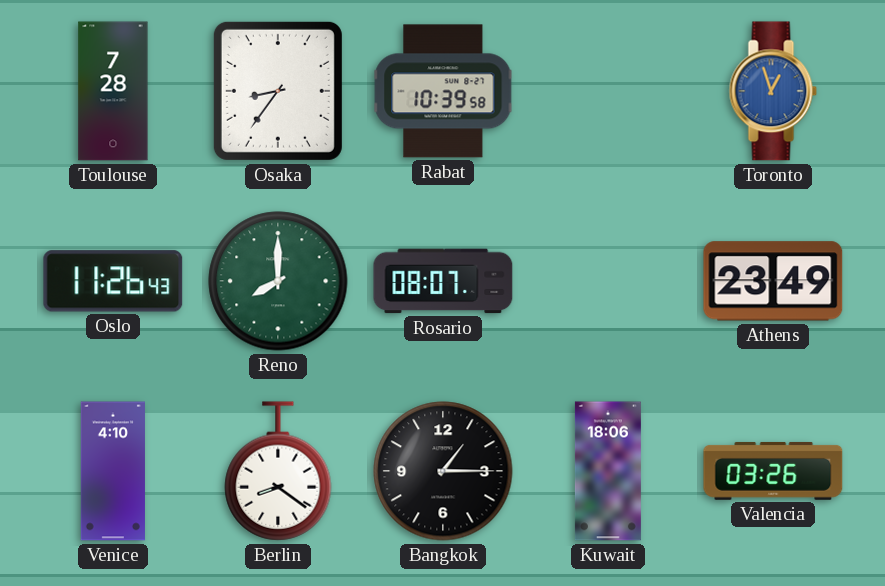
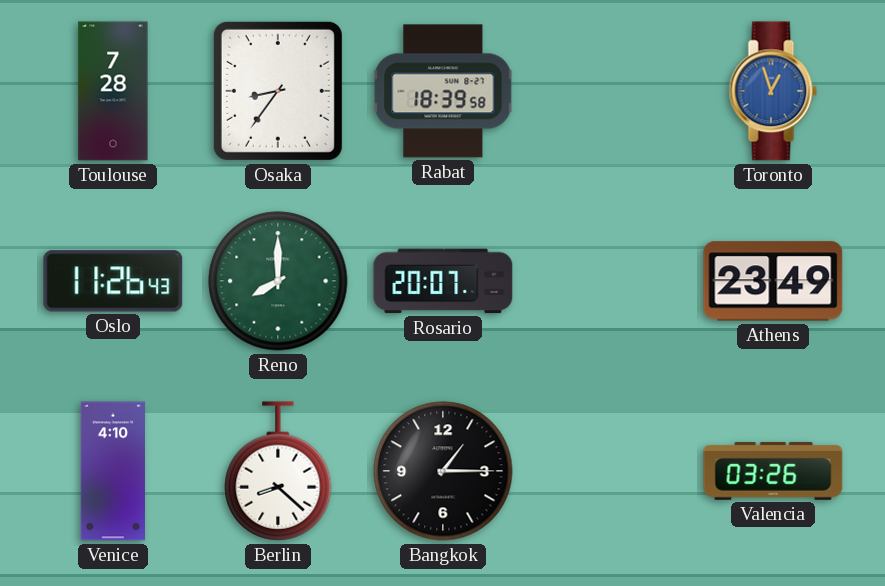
Rabat: 10:39 -> 18:39 (443, 91)
Rosario: 08:07 -> 20:07 (443, 281)
Berlin: 8:21 -> 8:22 (278, 471)
Kuwait: 18:06 -> none (608, 471)
